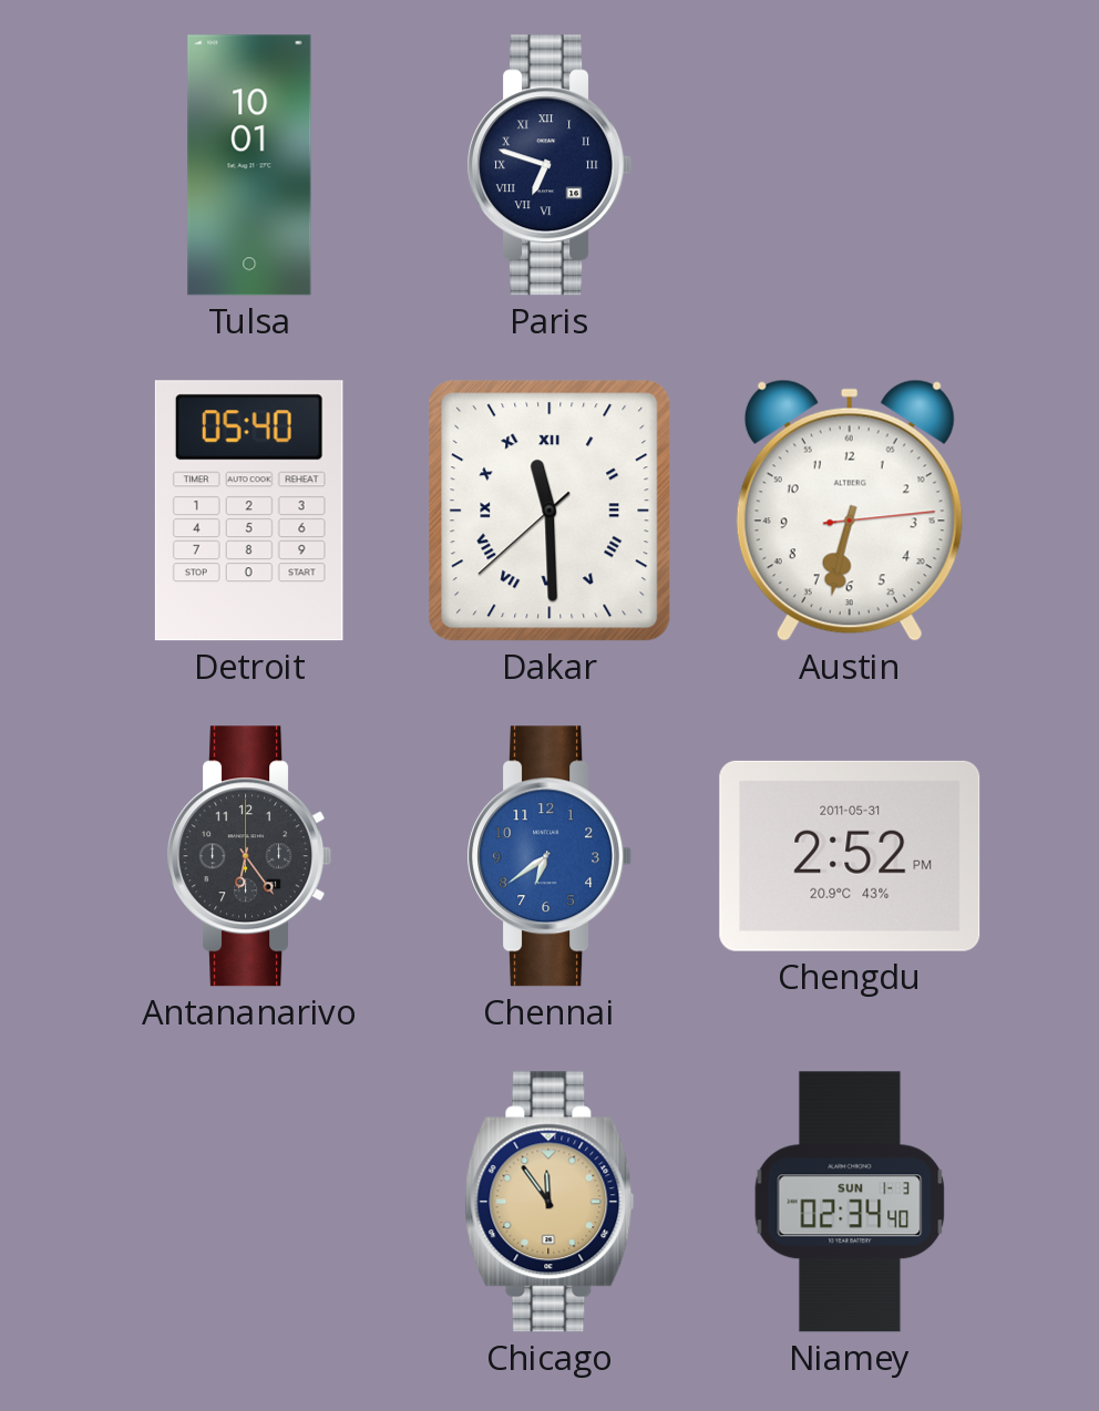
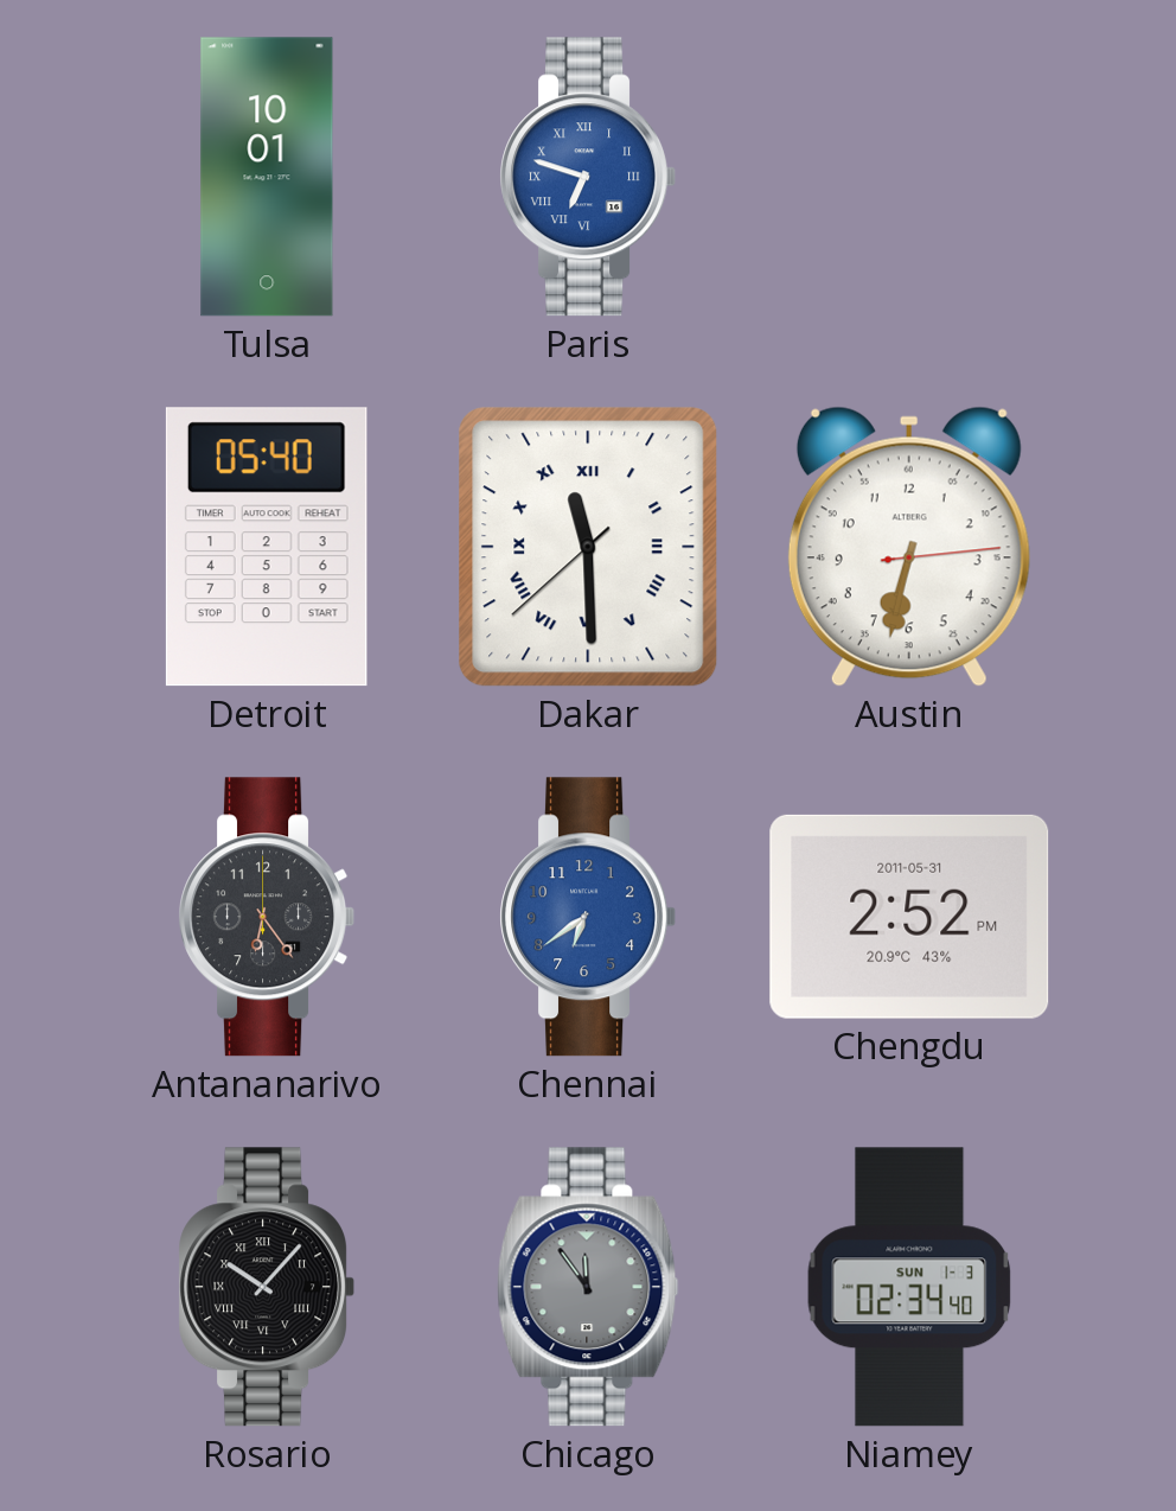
Paris dial: navy -> blue (588, 177)
Rosario: none -> 10:07 (267, 1287)
Chicago dial: champagne -> grey (588, 1287)
